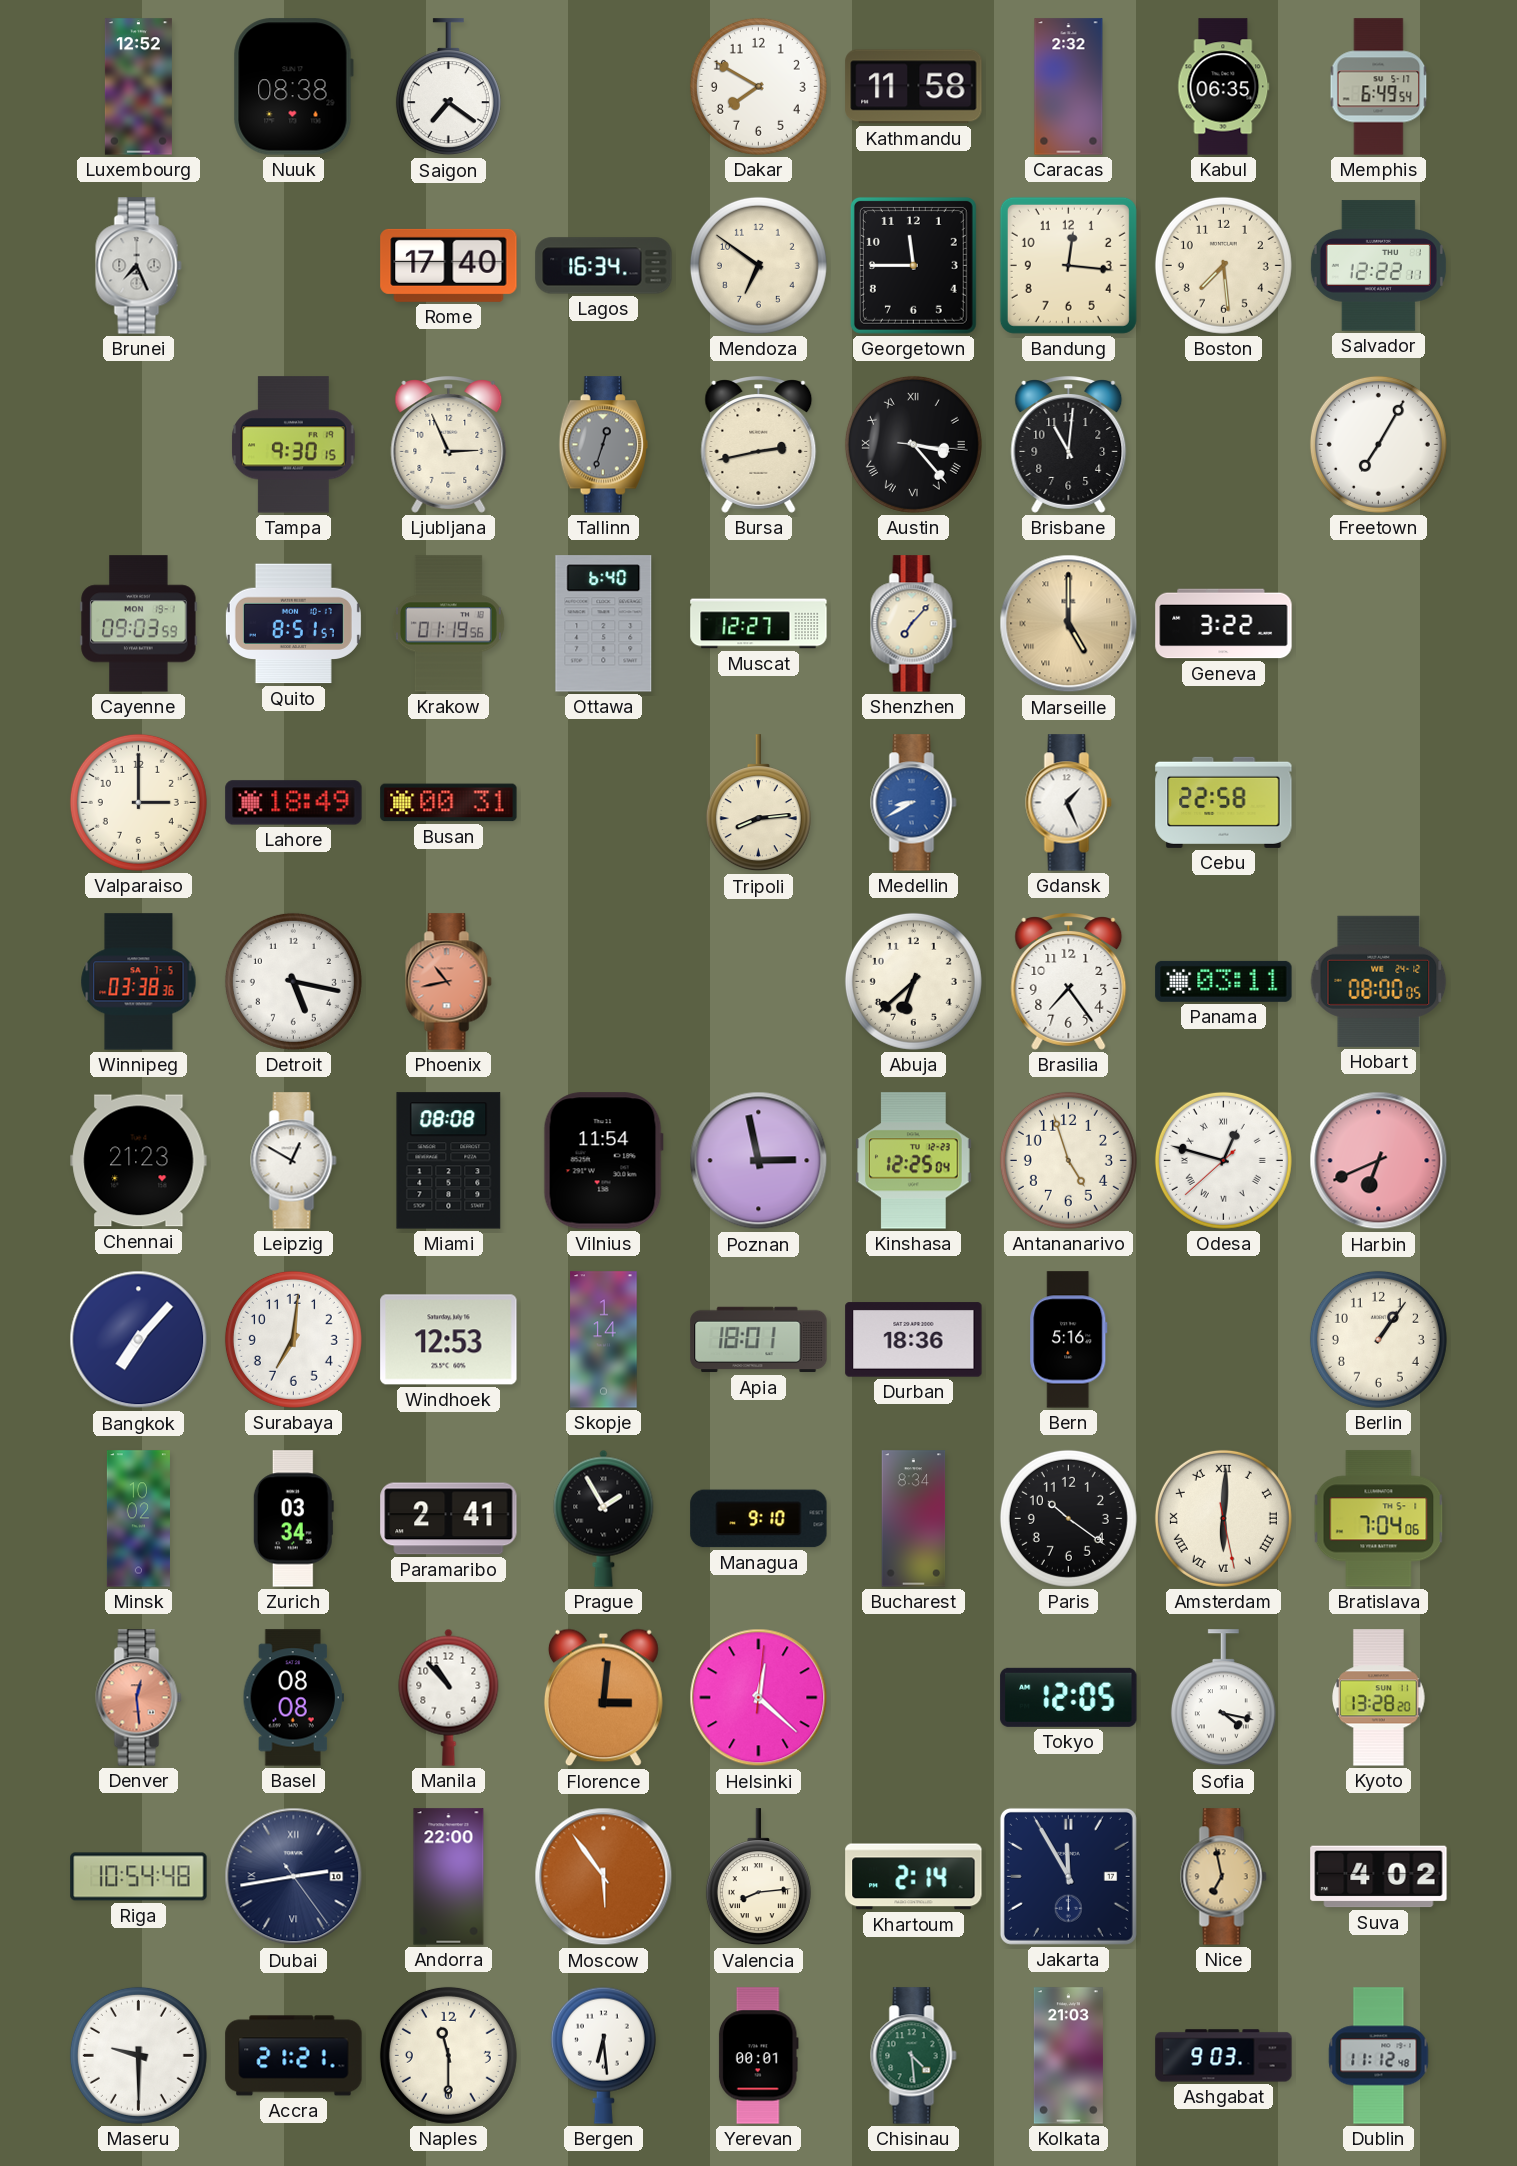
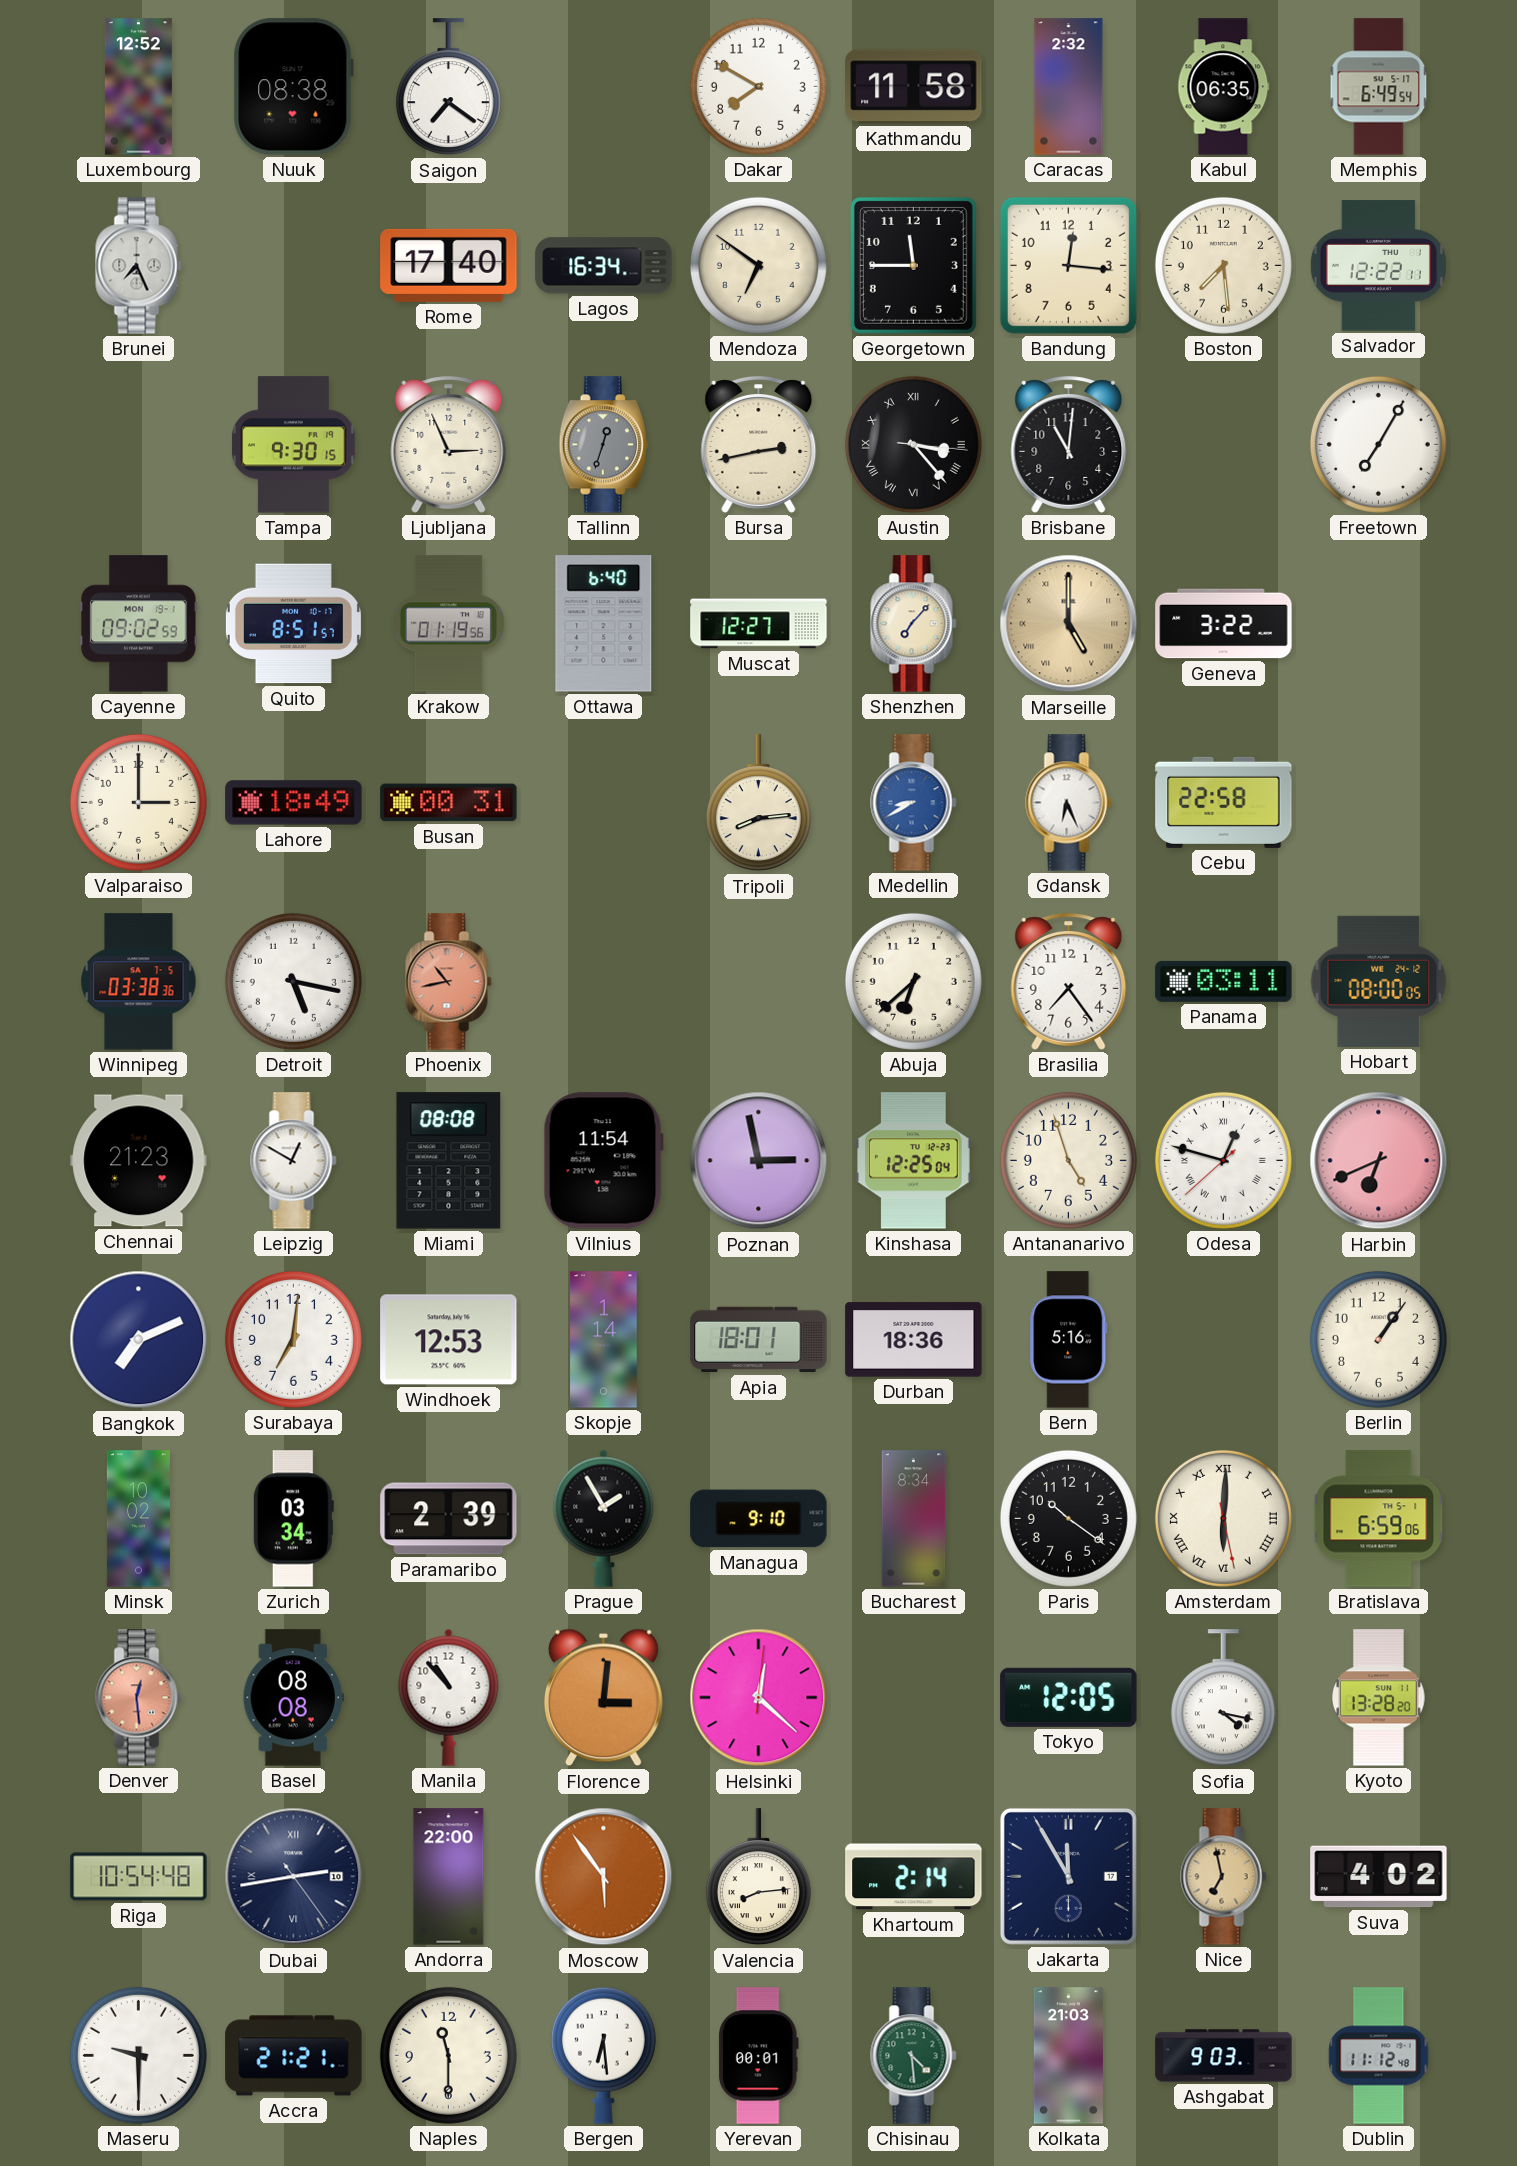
Cayenne: 09:03 -> 09:02 (139, 624)
Gdansk: 1:26 -> 6:26 (1069, 803)
Bangkok: 7:07 -> 7:11 (139, 1340)
Paramaribo: 2:41 -> 2:39 (449, 1519)
Bratislava: 7:04 -> 6:59 (1379, 1519)
